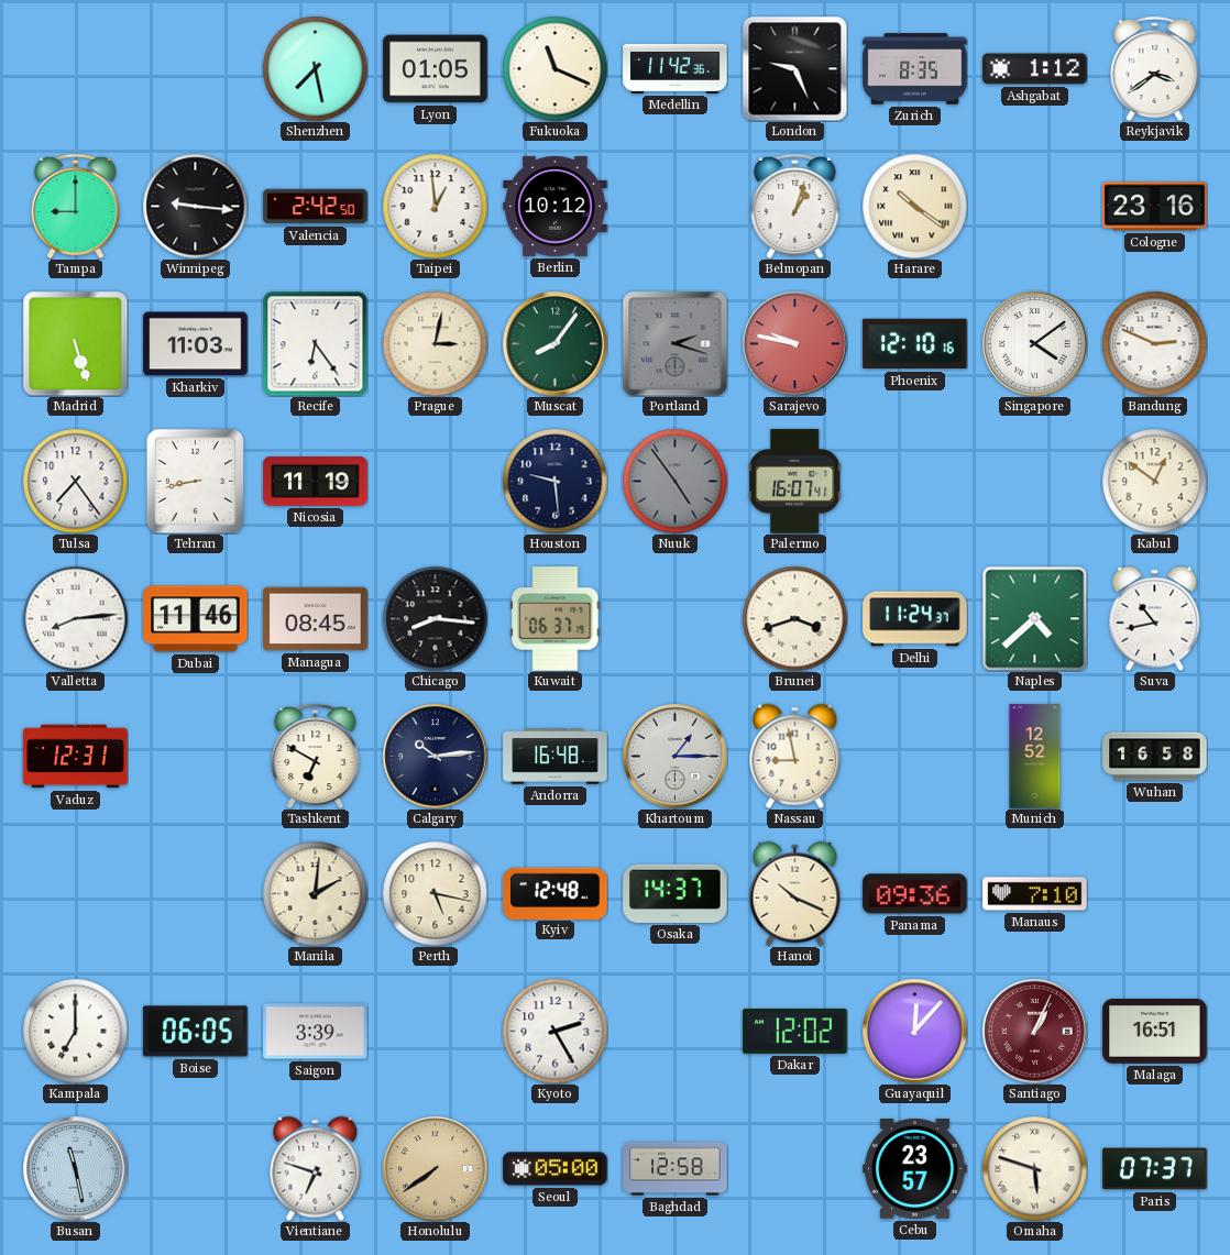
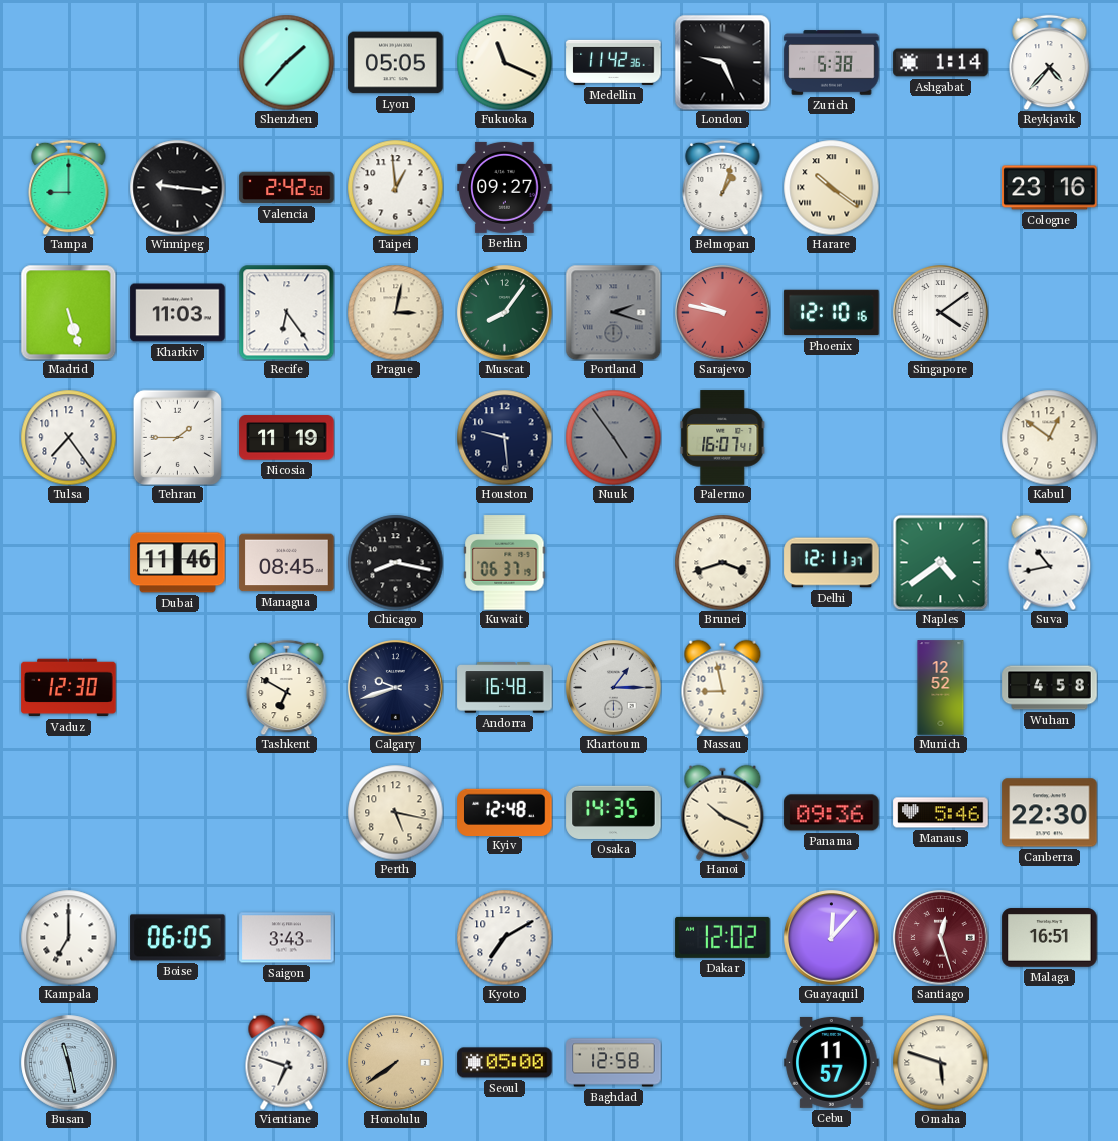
Shenzhen: 7:28 -> 1:37 (286, 62)
Lyon: 01:05 -> 05:05 (396, 63)
Zurich: 8:35 -> 5:38 (832, 63)
Ashgabat: 1:12 -> 1:14 (941, 63)
Reykjavik: 3:39 -> 4:37 (1050, 62)
Berlin: 10:12 -> 09:27 (505, 187)
Bandung: 2:49 -> none (1154, 343)
Tehran: 8:43 -> 1:45 (178, 437)
Valletta: 8:14 -> none (75, 618)
Chicago: 8:16 -> 8:17 (395, 562)
Delhi: 11:24 -> 12:11 (832, 563)
Naples: 4:38 -> 4:39 (940, 562)
Vaduz: 12:31 -> 12:30 (69, 688)
Calgary: 10:14 -> 9:42 (396, 688)
Wuhan: 16:58 -> 4:58 (1050, 688)
Manila: 2:01 -> none (315, 893)
Osaka: 14:37 -> 14:35 (614, 812)
Manaus: 7:10 -> 5:46 (941, 813)
Canberra: none -> 22:30 (1050, 813)
Saigon: 3:39 -> 3:43 (287, 938)
Kyoto: 2:25 -> 7:10 (504, 937)
Santiago: 1:04 -> 12:27 (941, 938)
Cebu: 23:57 -> 11:57 (832, 1062)
Paris: 07:37 -> none (1155, 1169)
